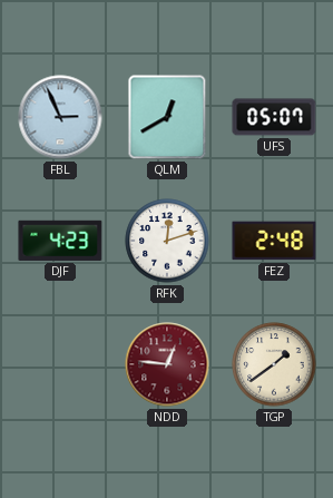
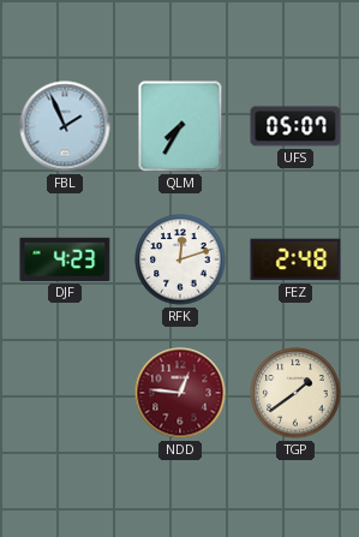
FBL: 2:56 -> 1:56 (65, 126)
QLM: 12:40 -> 7:35 (180, 126)
